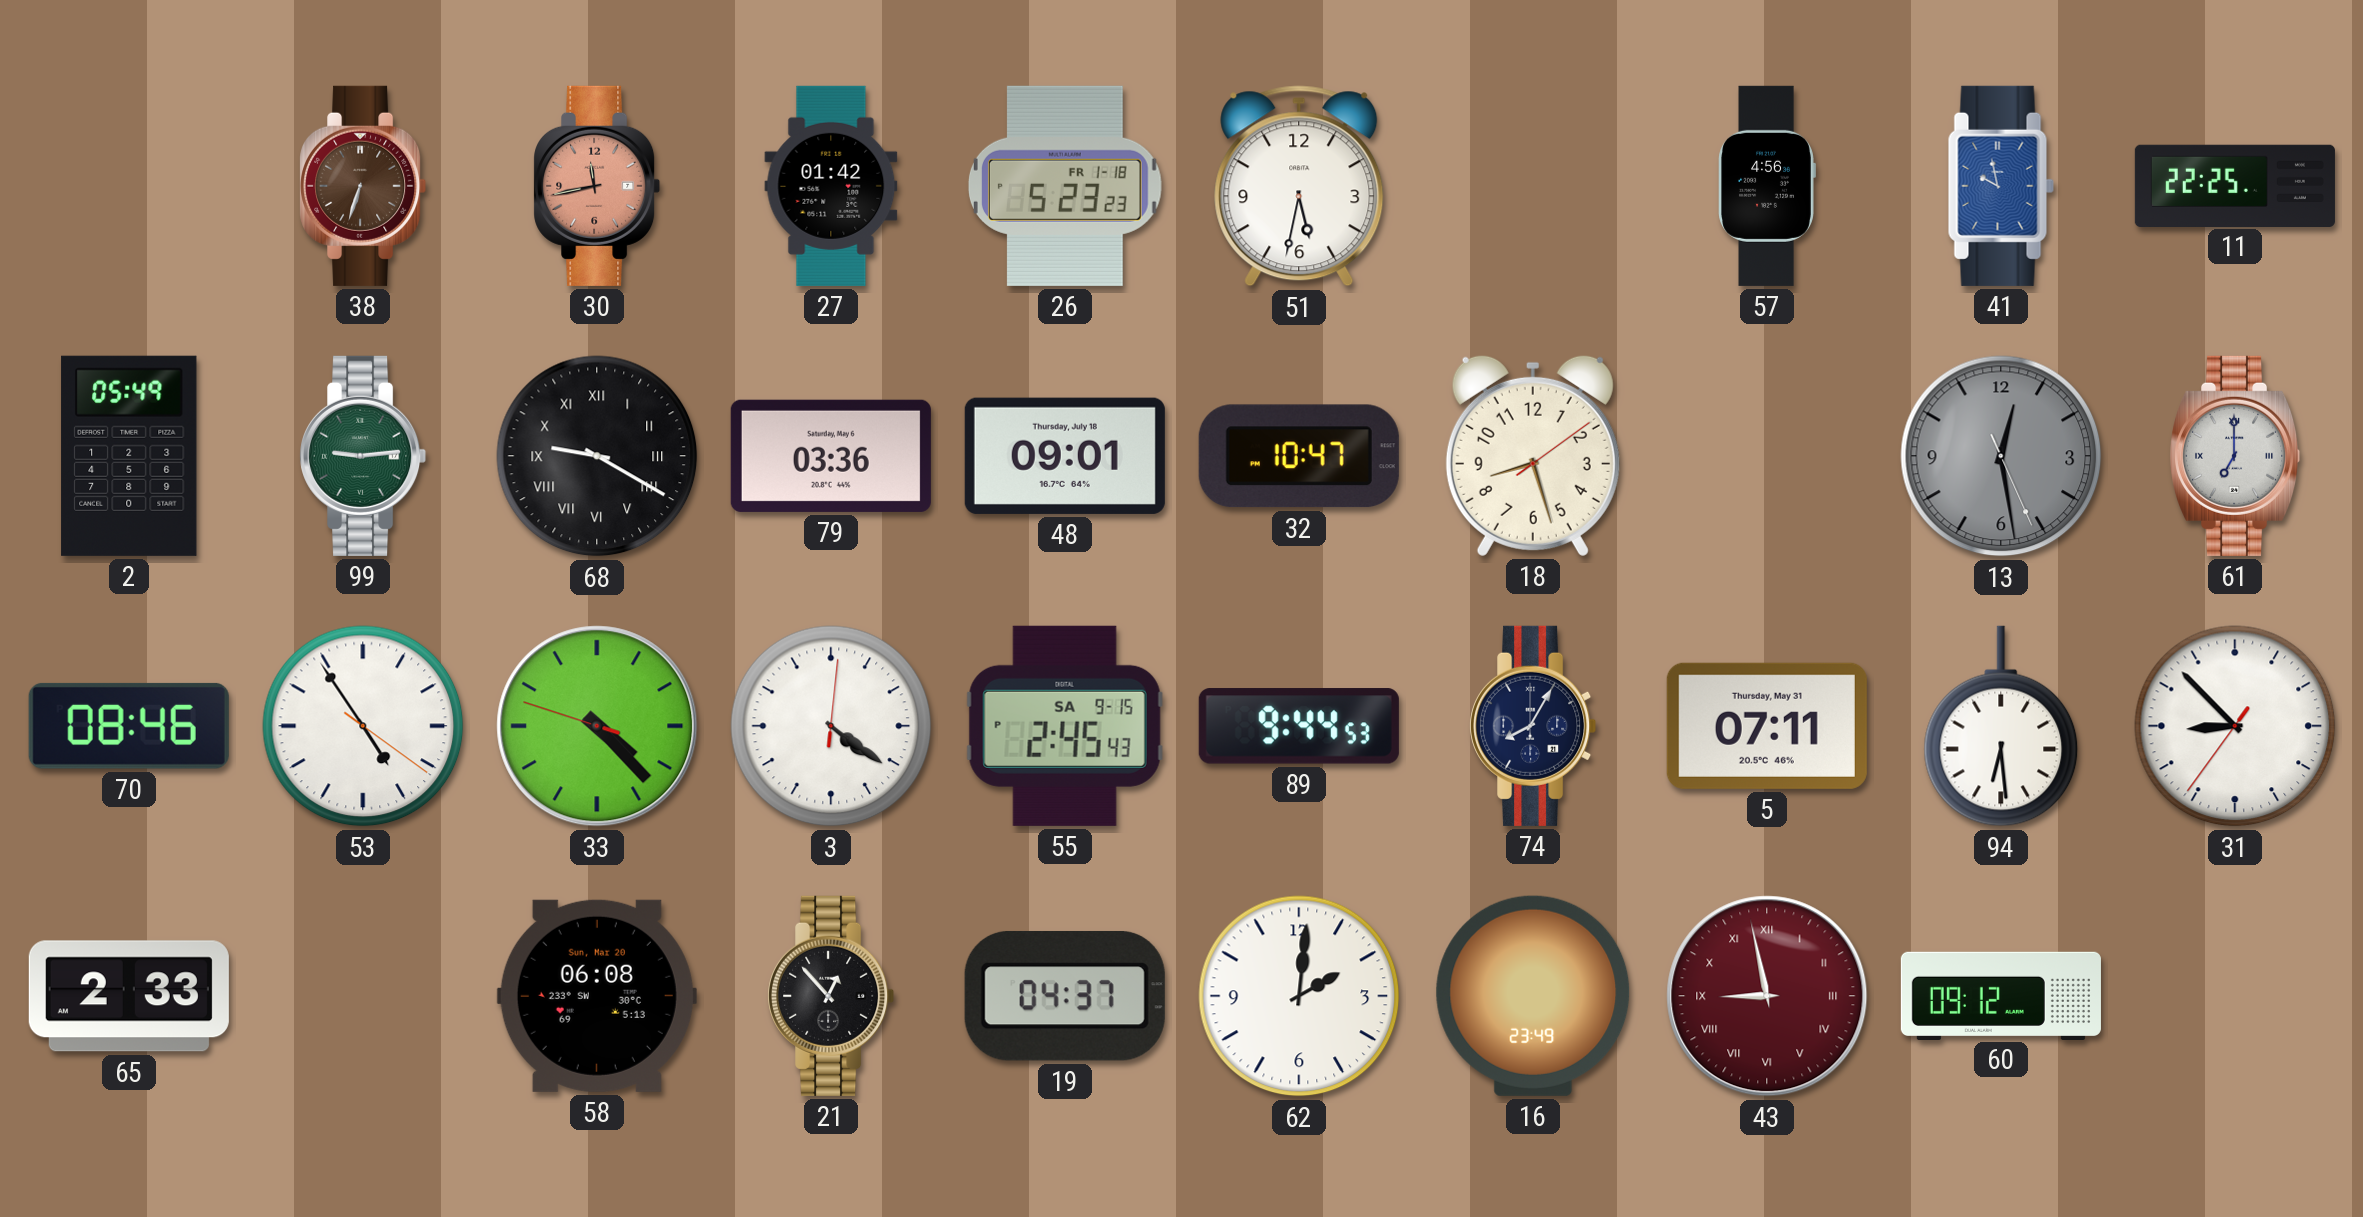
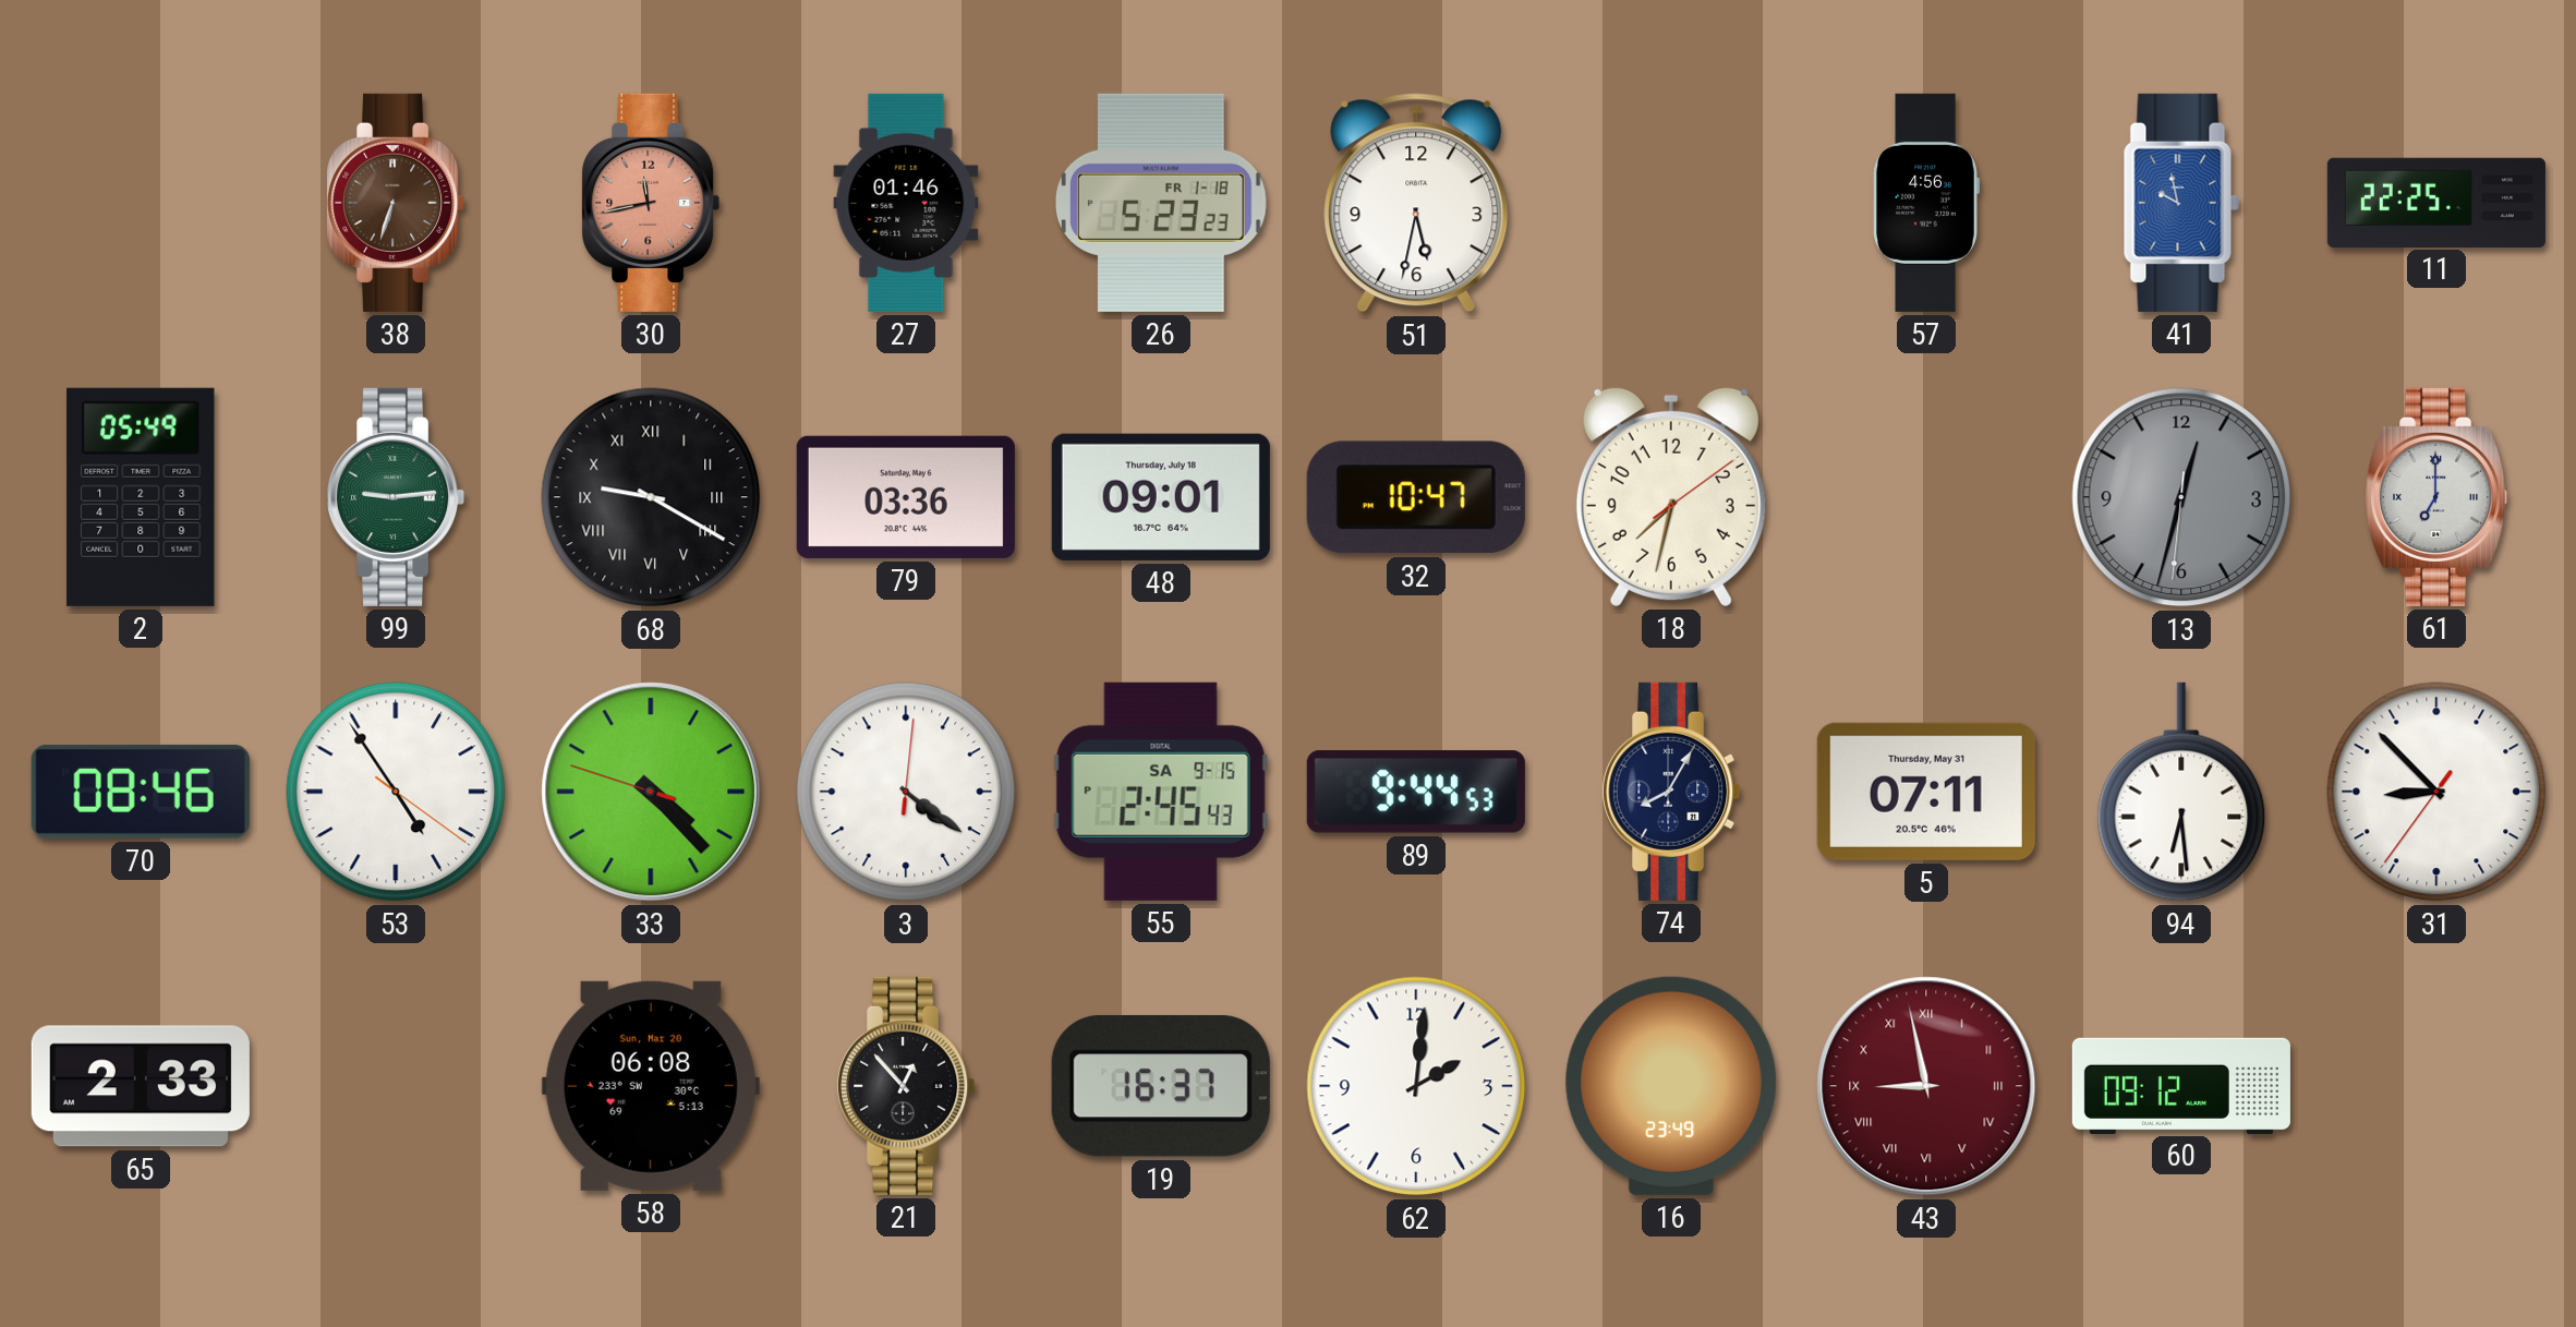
27: 01:42 -> 01:46 (906, 203)
18: 8:27 -> 7:32 (1671, 496)
13: 12:28 -> 12:32 (2181, 497)
19: 04:37 -> 16:37 (1161, 1086)
